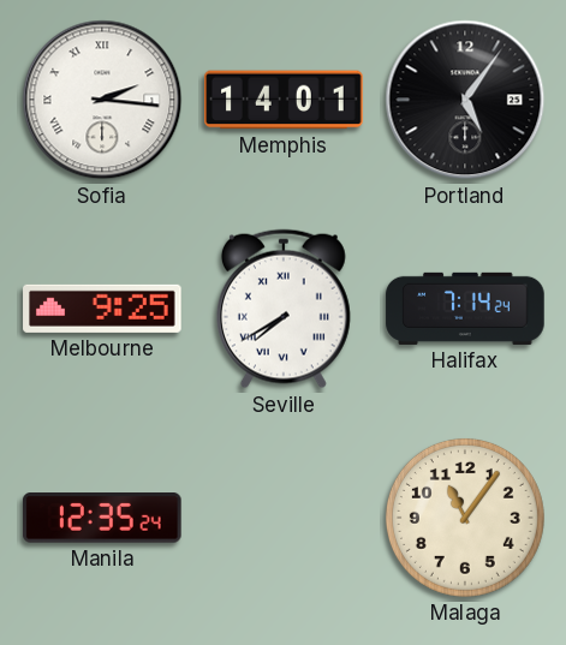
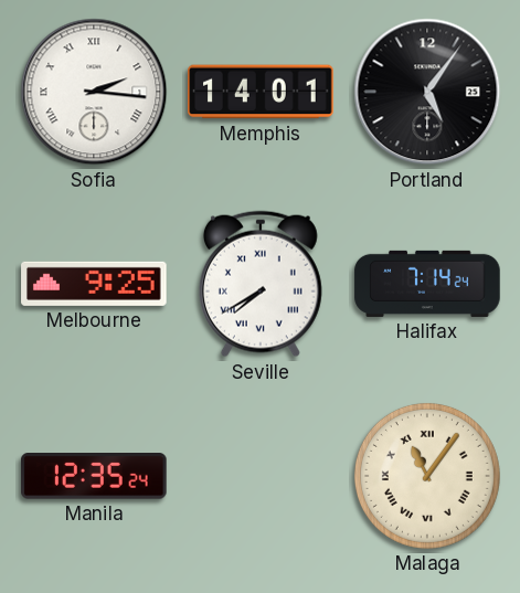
Malaga numerals: Arabic -> Roman (427, 476)
